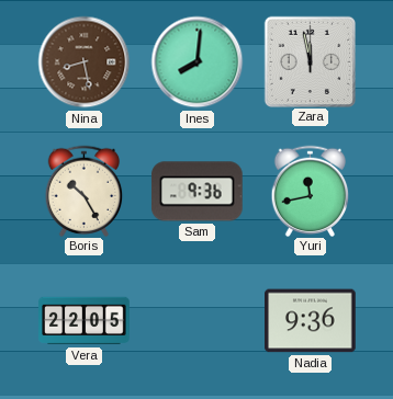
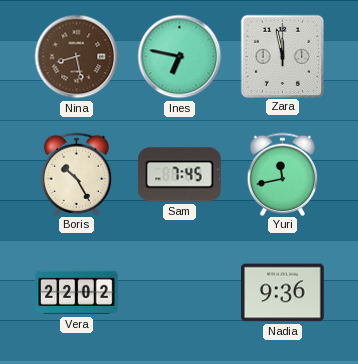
Ines: 8:01 -> 6:47 (180, 57)
Sam: 9:36 -> 7:45 (180, 175)
Vera: 22:05 -> 22:02 (77, 293)
